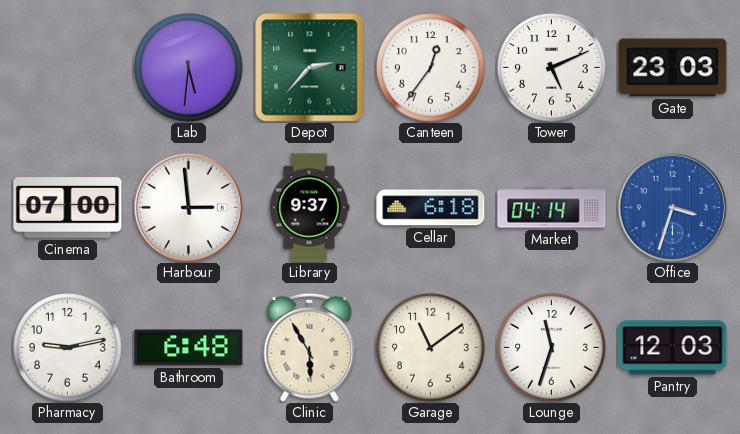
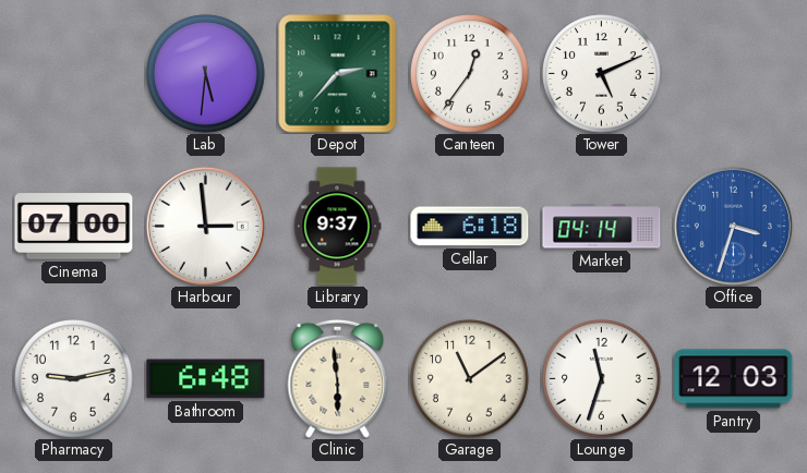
Gate: 23:03 -> none (673, 68)
Clinic: 5:55 -> 5:59 (338, 378)
